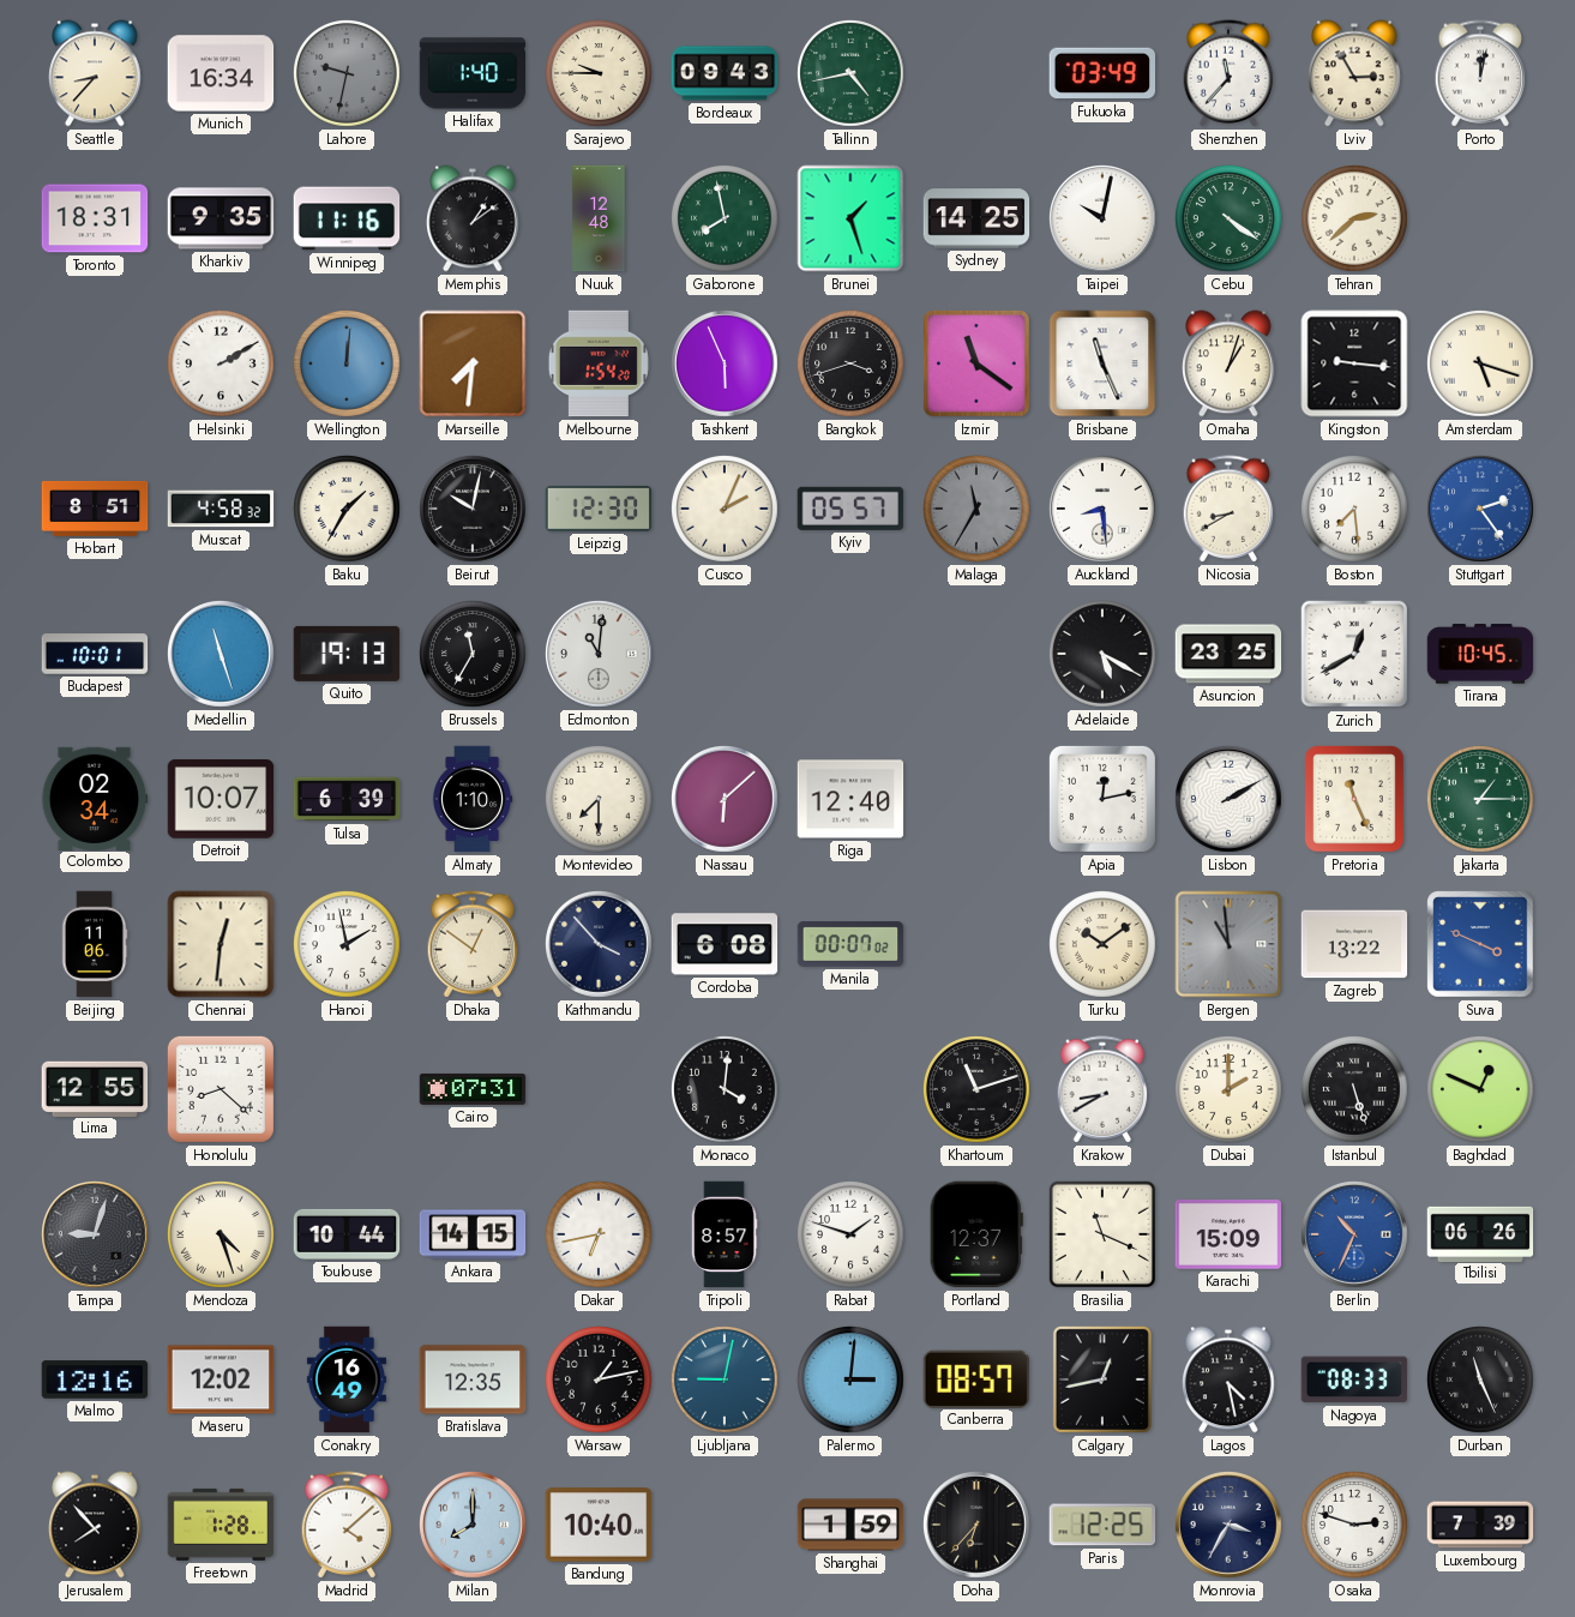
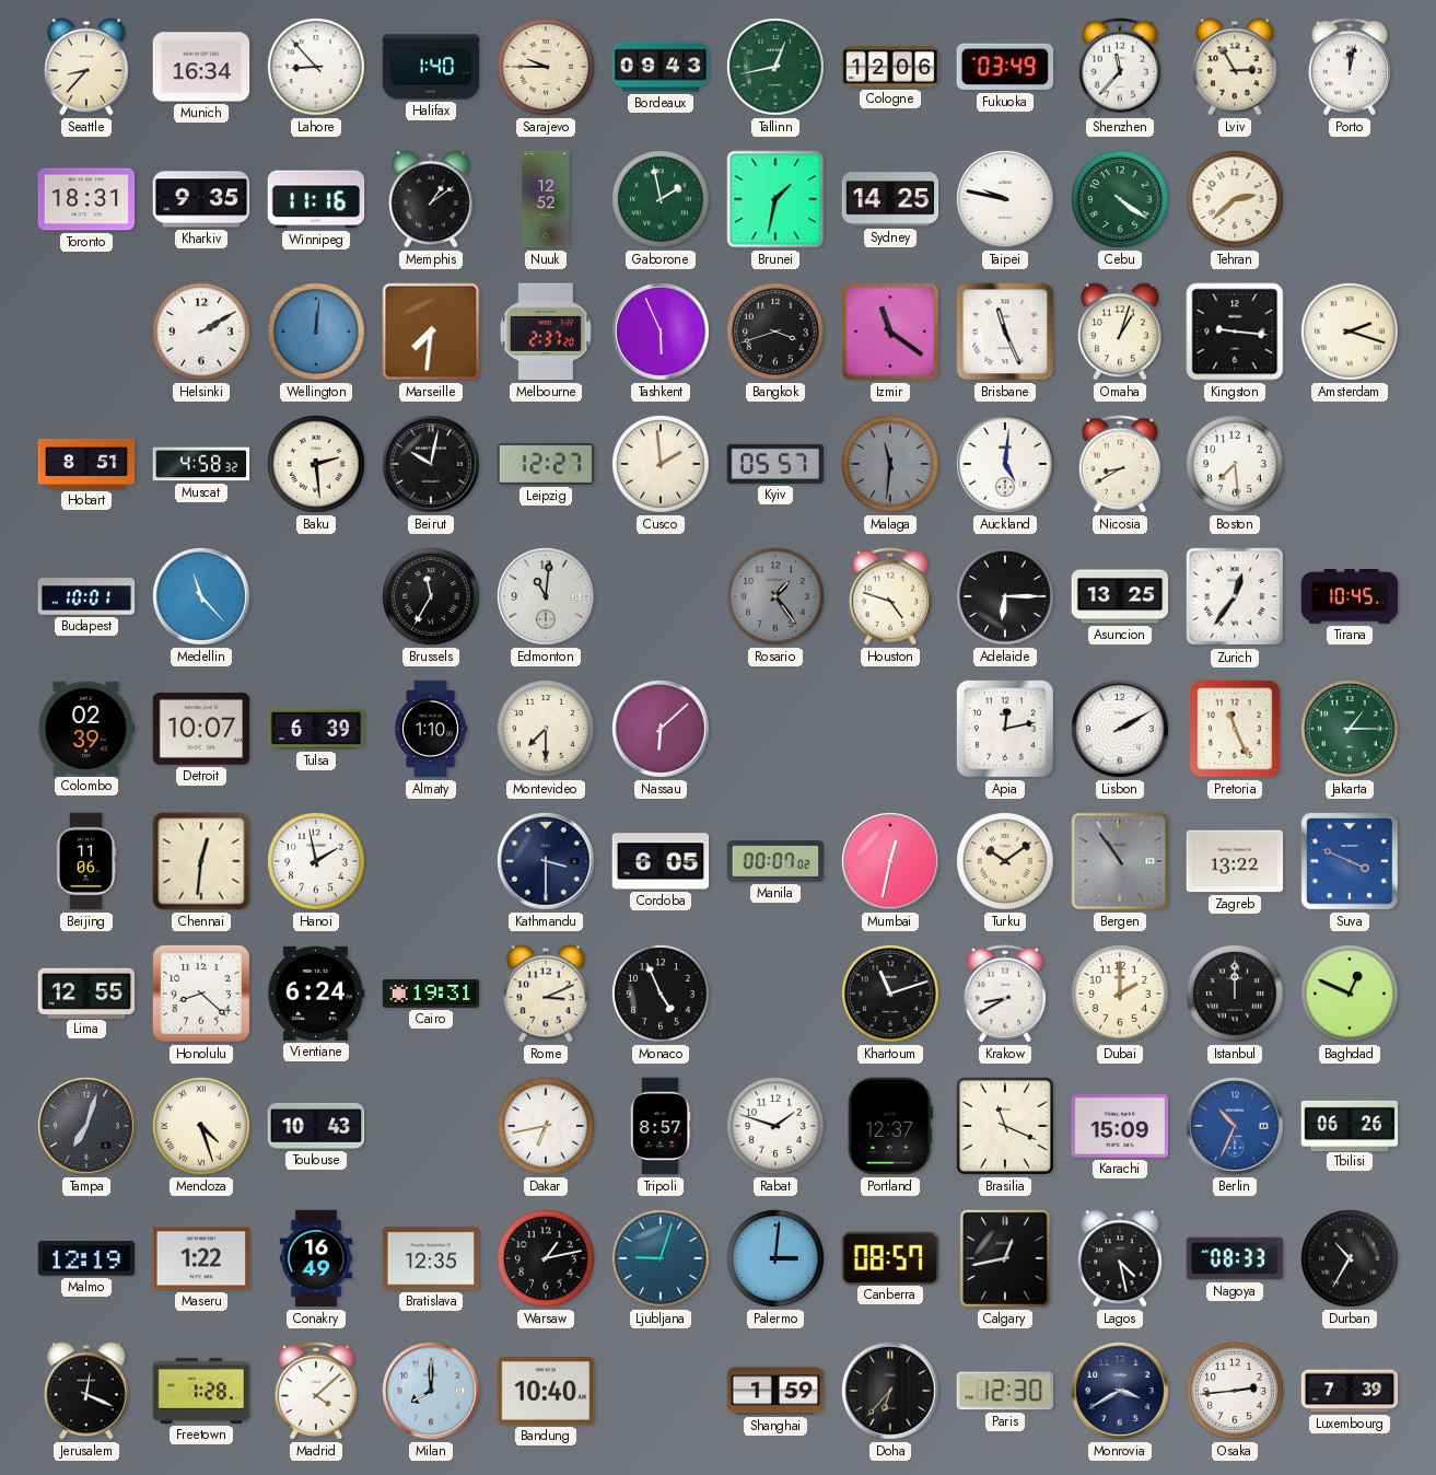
Lahore: 9:32 -> 8:53 (317, 68)
Lahore dial: grey -> white (317, 68)
Tallinn: 4:43 -> 12:43 (777, 68)
Cologne: none -> 12:06 (890, 67)
Nuuk: 12:48 -> 12:52 (546, 199)
Gaborone: 7:58 -> 1:58 (662, 200)
Brunei: 1:27 -> 1:32 (775, 199)
Taipei: 10:02 -> 9:47 (1006, 200)
Melbourne: 1:54 -> 2:37 (546, 332)
Amsterdam: 5:18 -> 2:18 (1351, 333)
Baku: 1:35 -> 2:29 (317, 465)
Leipzig: 12:30 -> 12:27 (546, 464)
Cusco: 2:04 -> 1:59 (662, 465)
Malaga: 11:35 -> 11:31 (891, 465)
Auckland: 8:29 -> 5:01 (1006, 465)
Stuttgart: 2:24 -> none (1481, 510)
Medellin: 11:27 -> 11:23 (202, 597)
Quito: 19:13 -> none (347, 654)
Rosario: none -> 1:24 (777, 597)
Houston: none -> 4:48 (890, 596)
Adelaide: 5:20 -> 6:15 (1006, 597)
Asuncion: 23:25 -> 13:25 (1120, 596)
Zurich: 12:40 -> 12:36 (1235, 596)
Colombo: 02:34 -> 02:39 (86, 728)
Riga: 12:40 -> none (850, 799)
Dhaka: 12:51 -> none (473, 944)
Kathmandu: 3:53 -> 3:30 (547, 862)
Cordoba: 6:08 -> 6:05 (661, 861)
Mumbai: none -> 12:32 (891, 862)
Bergen: 10:59 -> 10:54 (1120, 861)
Vientiane: none -> 6:24 (316, 994)
Cairo: 07:31 -> 19:31 (431, 994)
Rome: none -> 3:11 (547, 994)
Monaco: 4:01 -> 4:56 (662, 995)
Istanbul: 5:27 -> 12:00 (1236, 995)
Tampa: 9:03 -> 7:03 (87, 1127)
Toulouse: 10:44 -> 10:43 (316, 1126)
Ankara: 14:15 -> none (473, 1234)
Malmo: 12:16 -> 12:19 (86, 1258)
Maseru: 12:02 -> 1:22 (201, 1258)
Ljubljana: 9:02 -> 9:03 (662, 1259)
Durban: 11:26 -> 10:35 (1351, 1259)
Jerusalem: 7:53 -> 12:19 (87, 1391)
Paris: 12:25 -> 12:30 (1005, 1391)
Monrovia: 3:35 -> 3:40 (1121, 1392)
Osaka: 2:48 -> 2:44 (1236, 1392)
